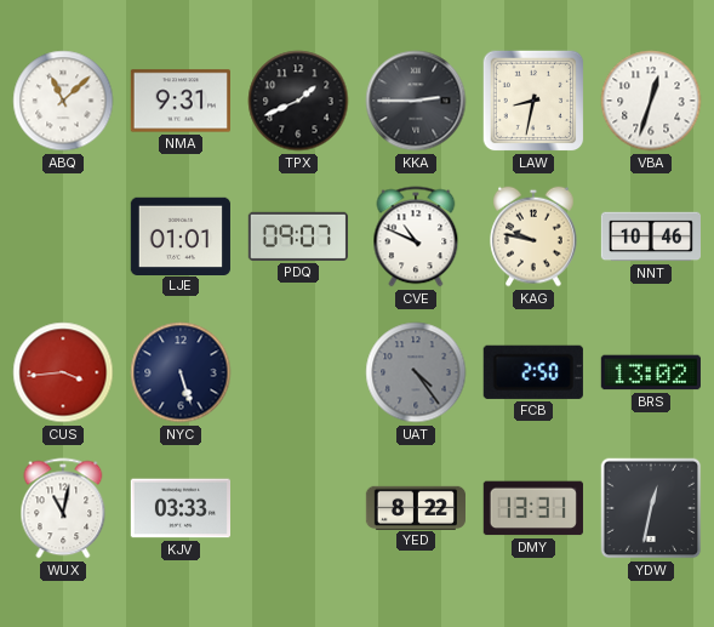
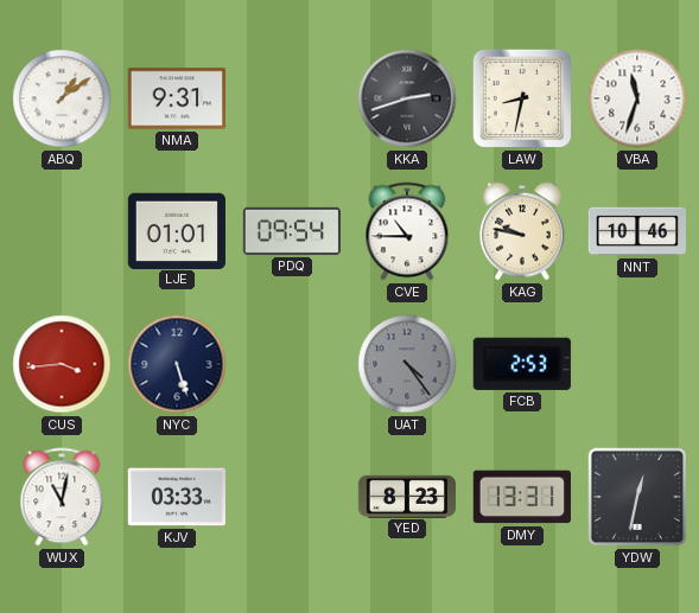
ABQ: 11:08 -> 1:09 (62, 98)
TPX: 1:41 -> none (298, 101)
KKA: 2:45 -> 2:42 (407, 98)
VBA: 12:33 -> 11:33 (637, 98)
PDQ: 09:07 -> 09:54 (292, 231)
CVE: 10:49 -> 10:45 (407, 231)
FCB: 2:50 -> 2:53 (522, 364)
BRS: 13:02 -> none (651, 372)
YED: 8:22 -> 8:23 (406, 496)
